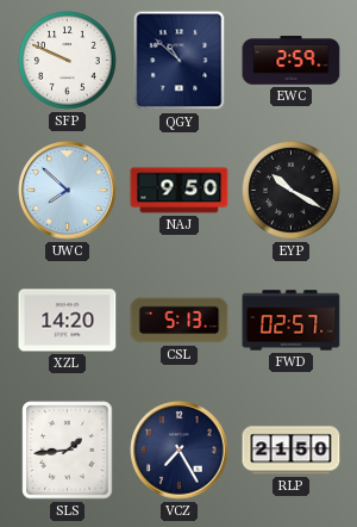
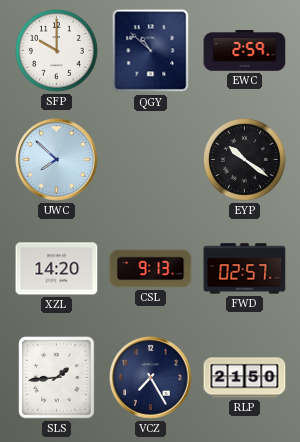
SFP: 9:49 -> 10:00 (57, 51)
NAJ: 9:50 -> none (180, 191)
EYP: 10:20 -> 10:21 (245, 160)
CSL: 5:13 -> 9:13 (151, 269)
